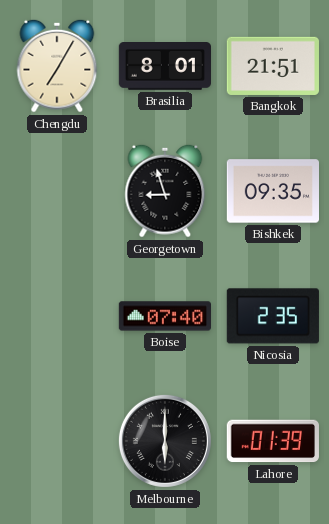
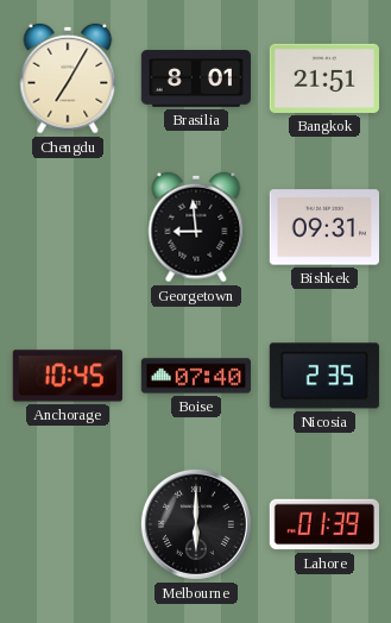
Georgetown: 8:57 -> 8:59 (196, 227)
Bishkek: 09:35 -> 09:31 (323, 227)
Anchorage: none -> 10:45 (68, 376)
